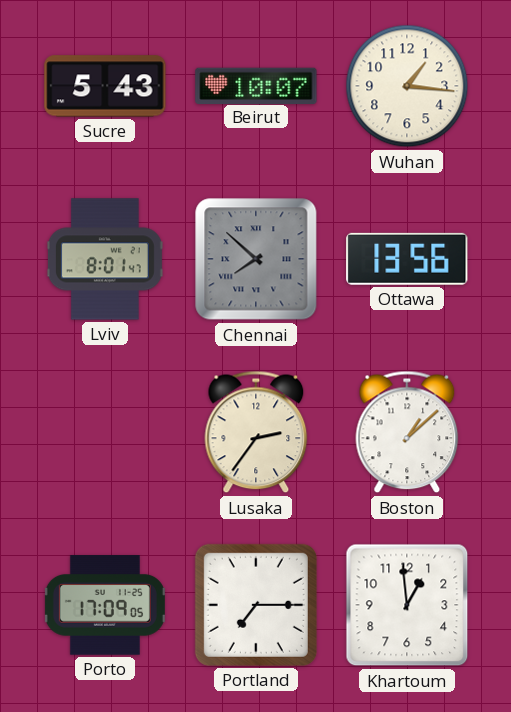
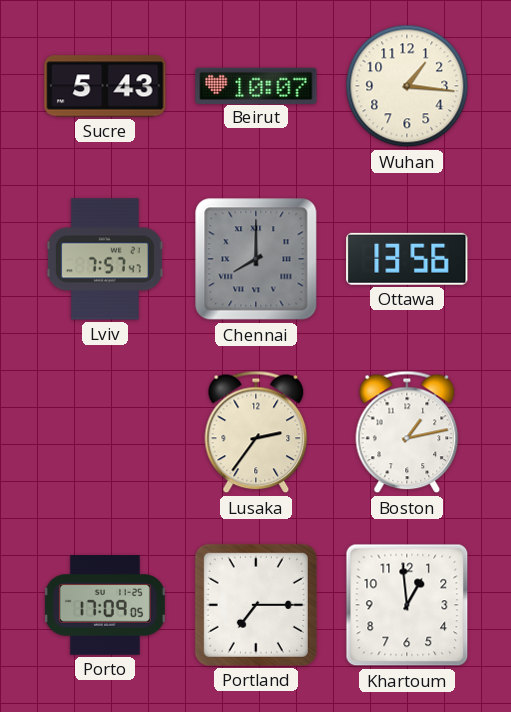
Lviv: 8:01 -> 7:57 (105, 259)
Chennai: 7:52 -> 8:00 (256, 259)
Boston: 1:08 -> 1:13 (407, 432)
